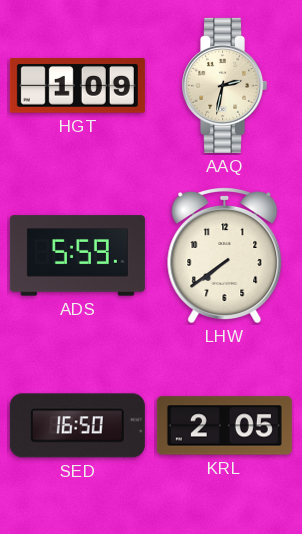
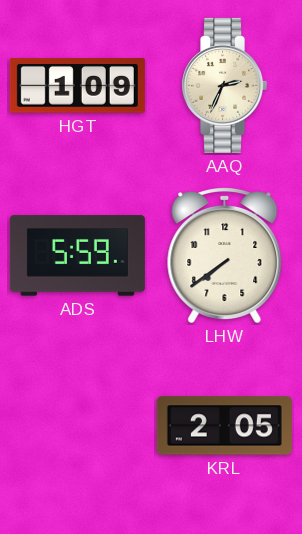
AAQ: 2:32 -> 2:34 (225, 85)
SED: 16:50 -> none (77, 426)
